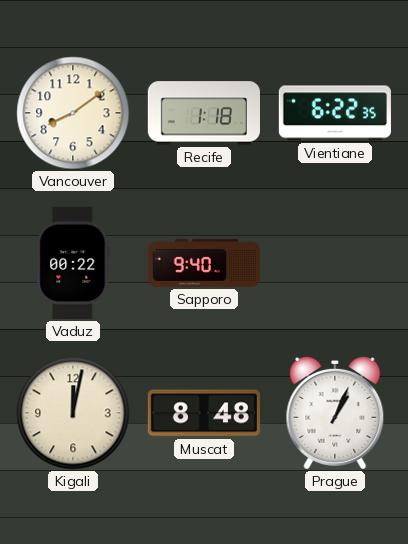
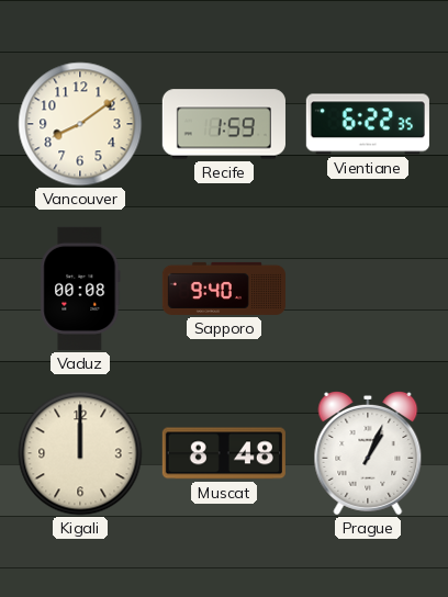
Recife: 1:18 -> 1:59 (224, 124)
Vaduz: 00:22 -> 00:08 (80, 289)
Kigali: 12:02 -> 12:00 (80, 453)
